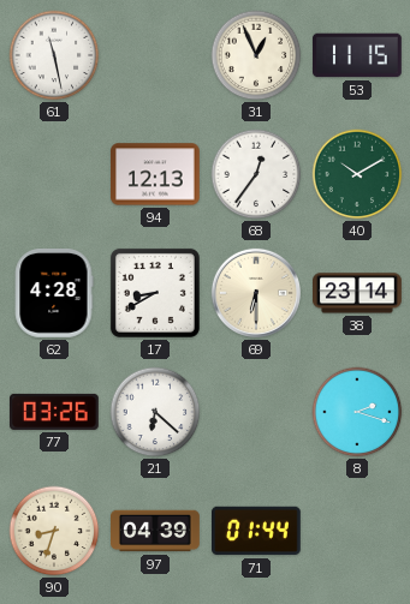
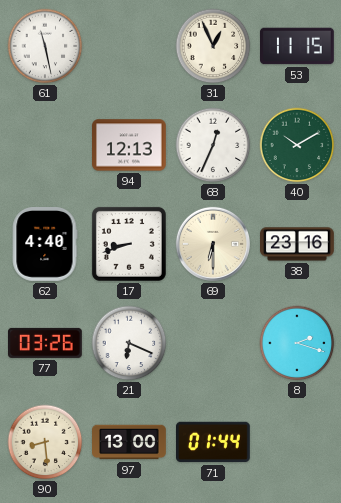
68: 12:36 -> 12:34 (213, 145)
62: 4:28 -> 4:40 (45, 245)
17: 8:40 -> 8:42 (129, 244)
38: 23:14 -> 23:16 (298, 244)
21: 6:22 -> 6:19 (129, 343)
90: 8:33 -> 8:29 (45, 442)
97: 04:39 -> 13:00 (130, 442)
